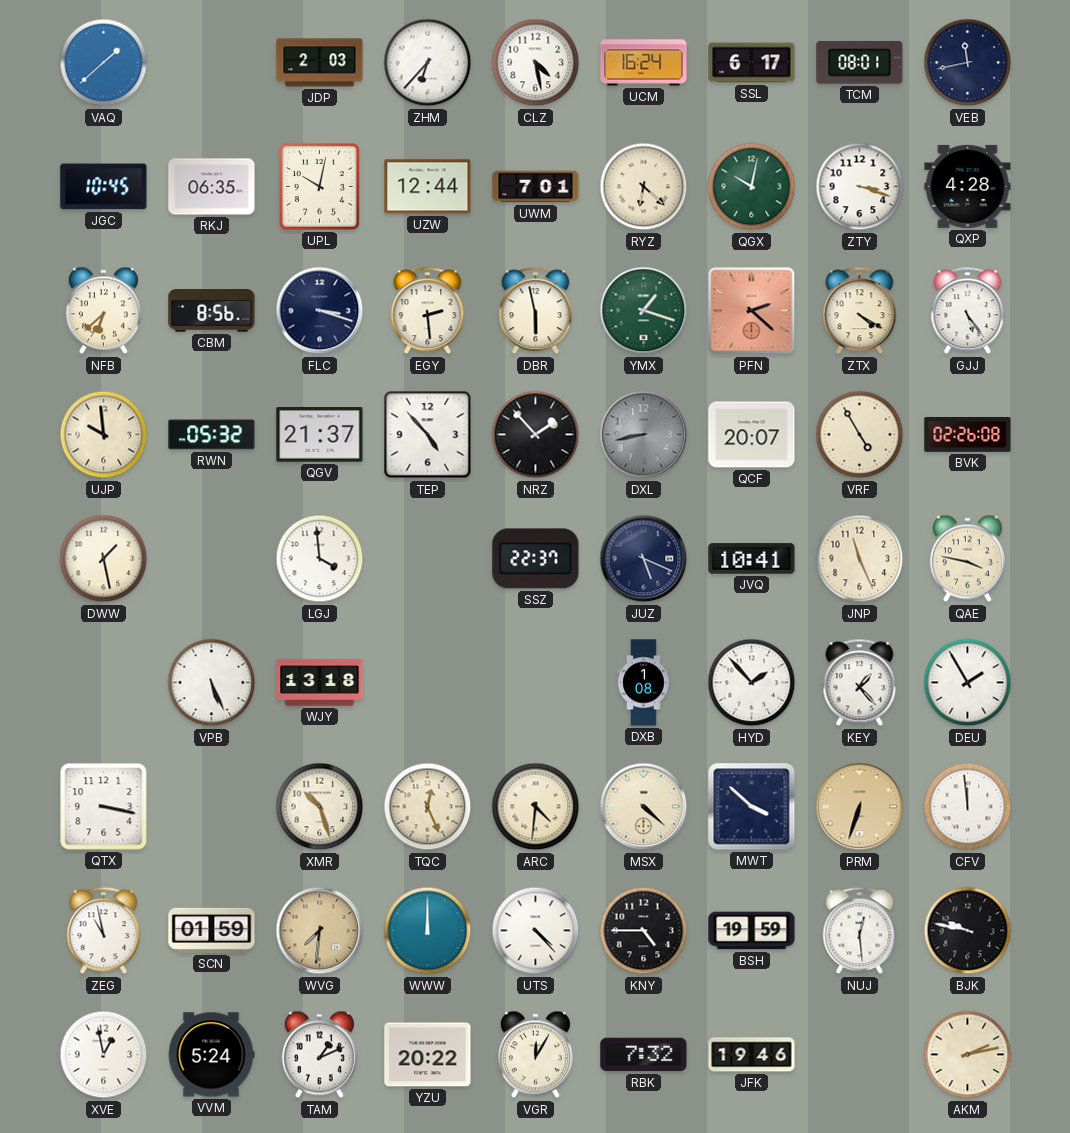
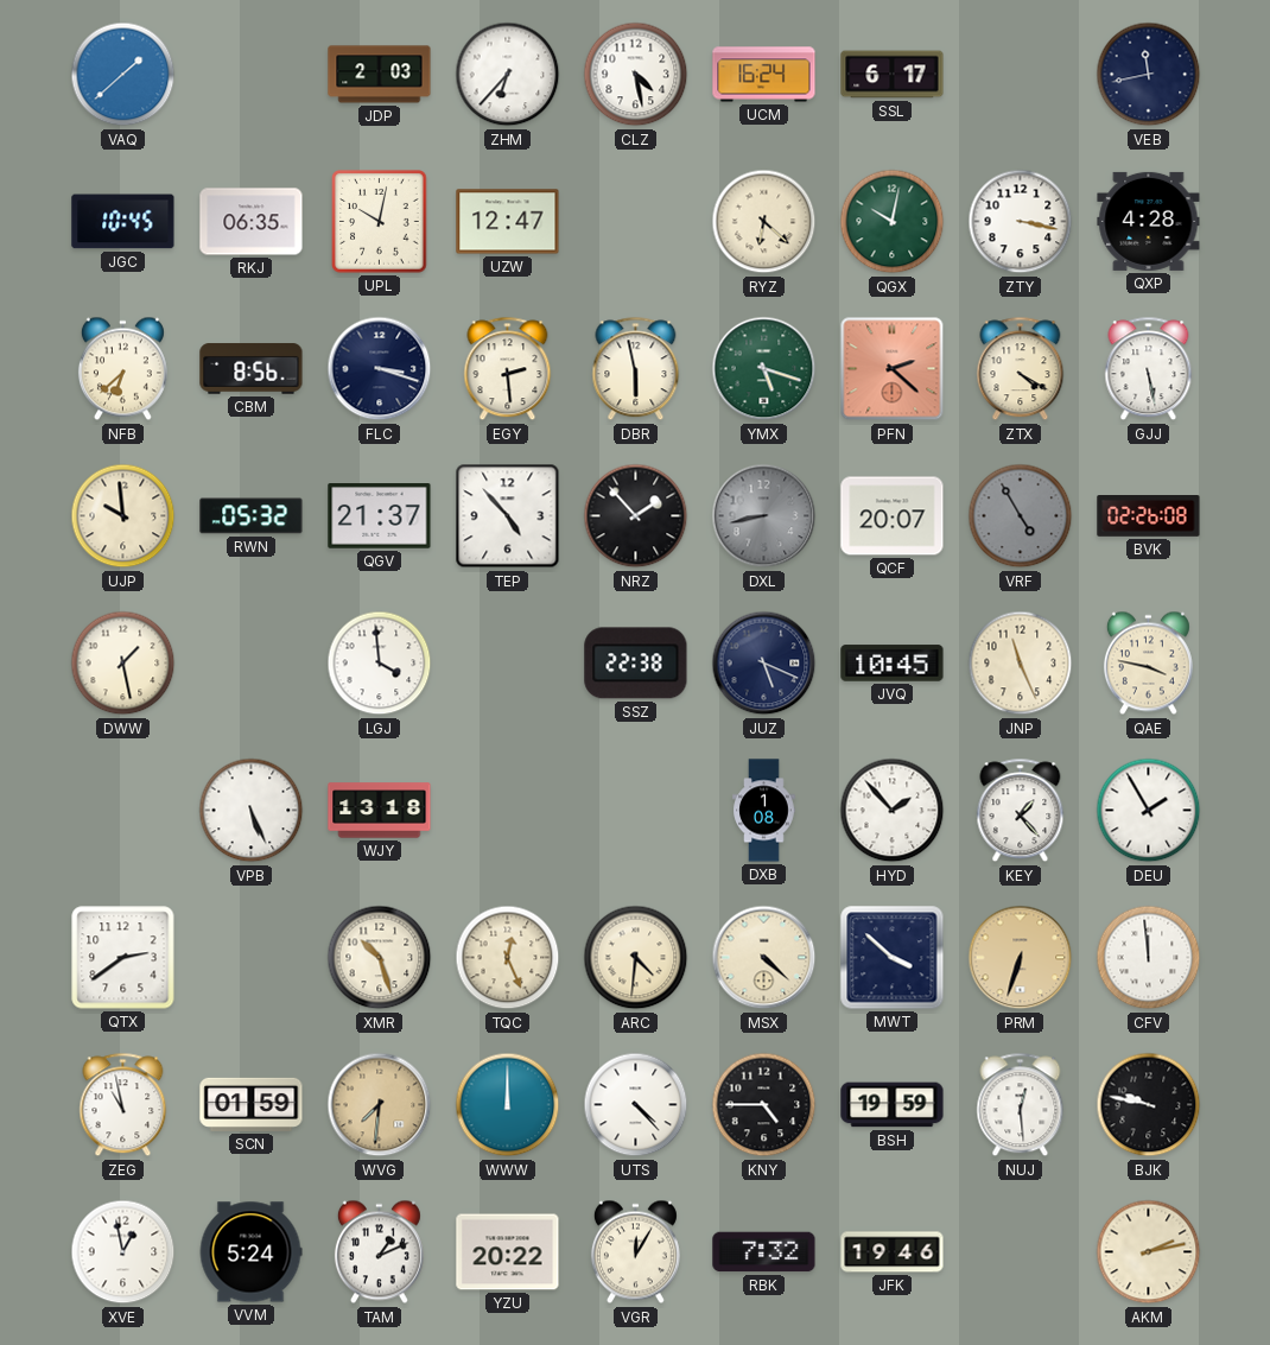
TCM: 08:01 -> none (860, 63)
UZW: 12:44 -> 12:47 (508, 222)
UWM: 7:01 -> none (536, 187)
ZTY: 3:18 -> 3:17 (1021, 222)
YMX: 1:18 -> 5:18 (764, 369)
GJJ: 5:24 -> 5:28 (1149, 369)
VRF dial: cream -> grey (1021, 516)
SSZ: 22:37 -> 22:38 (636, 664)
JVQ: 10:41 -> 10:45 (893, 664)
QTX: 3:17 -> 2:39 (123, 958)
